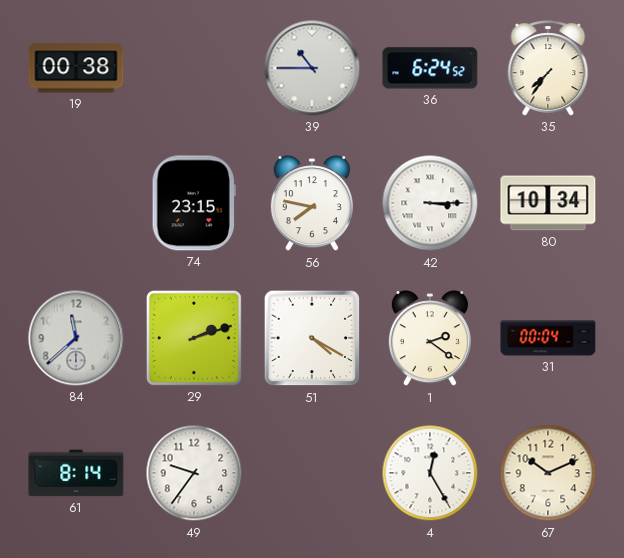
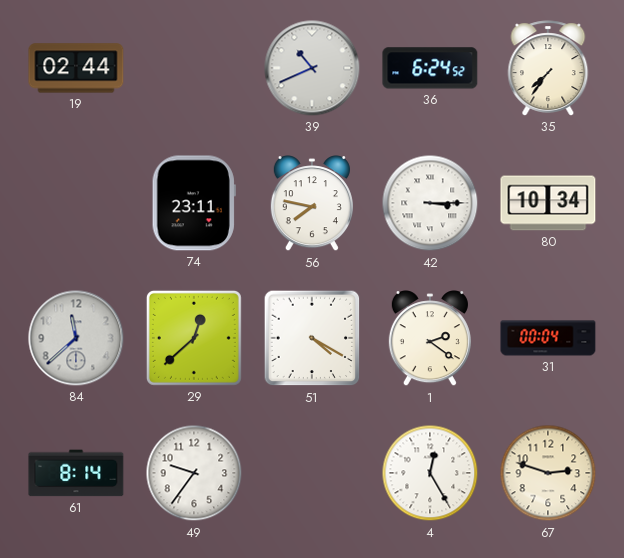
19: 00:38 -> 02:44 (76, 68)
39: 10:45 -> 10:41 (312, 68)
74: 23:15 -> 23:11 (194, 203)
29: 2:12 -> 12:38 (194, 338)
67: 10:11 -> 2:48 (548, 473)
